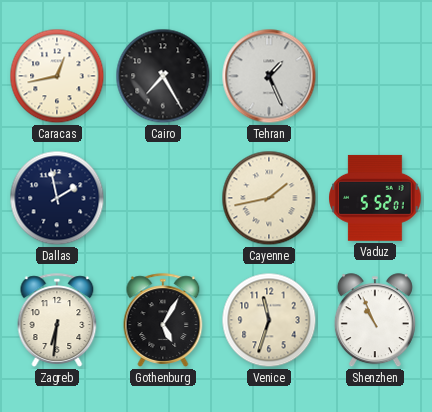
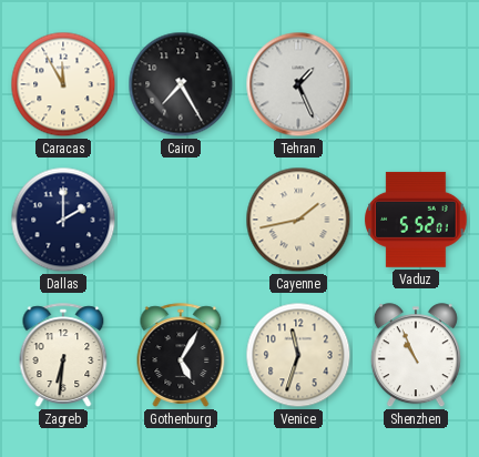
Caracas: 12:43 -> 11:55 (63, 84)
Dallas: 1:58 -> 2:00 (63, 220)
